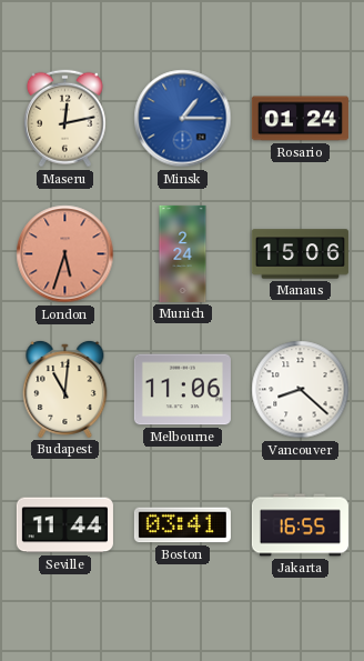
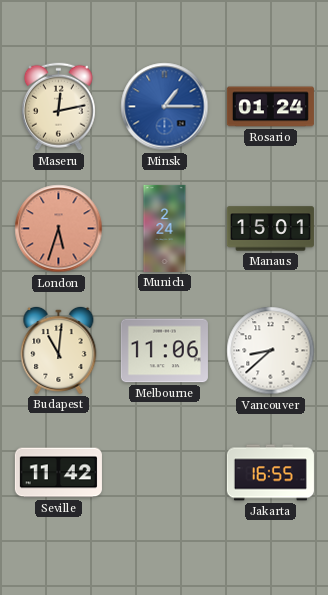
Manaus: 15:06 -> 15:01 (270, 229)
Vancouver: 8:22 -> 8:38 (271, 351)
Seville: 11:44 -> 11:42 (58, 473)
Boston: 03:41 -> none (182, 525)
